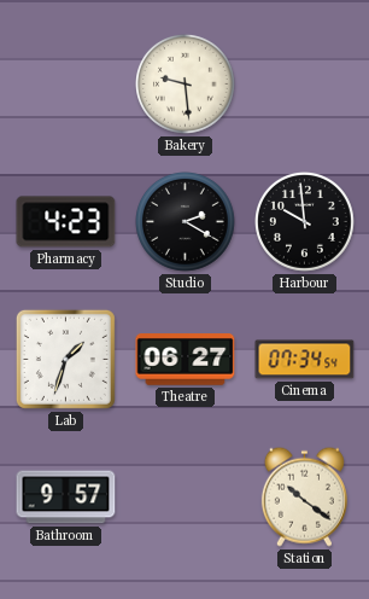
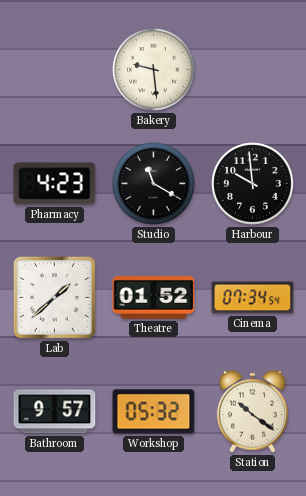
Studio: 2:20 -> 11:20 (154, 184)
Lab: 1:33 -> 1:38 (54, 297)
Theatre: 06:27 -> 01:52 (154, 298)
Workshop: none -> 05:32 (154, 412)
